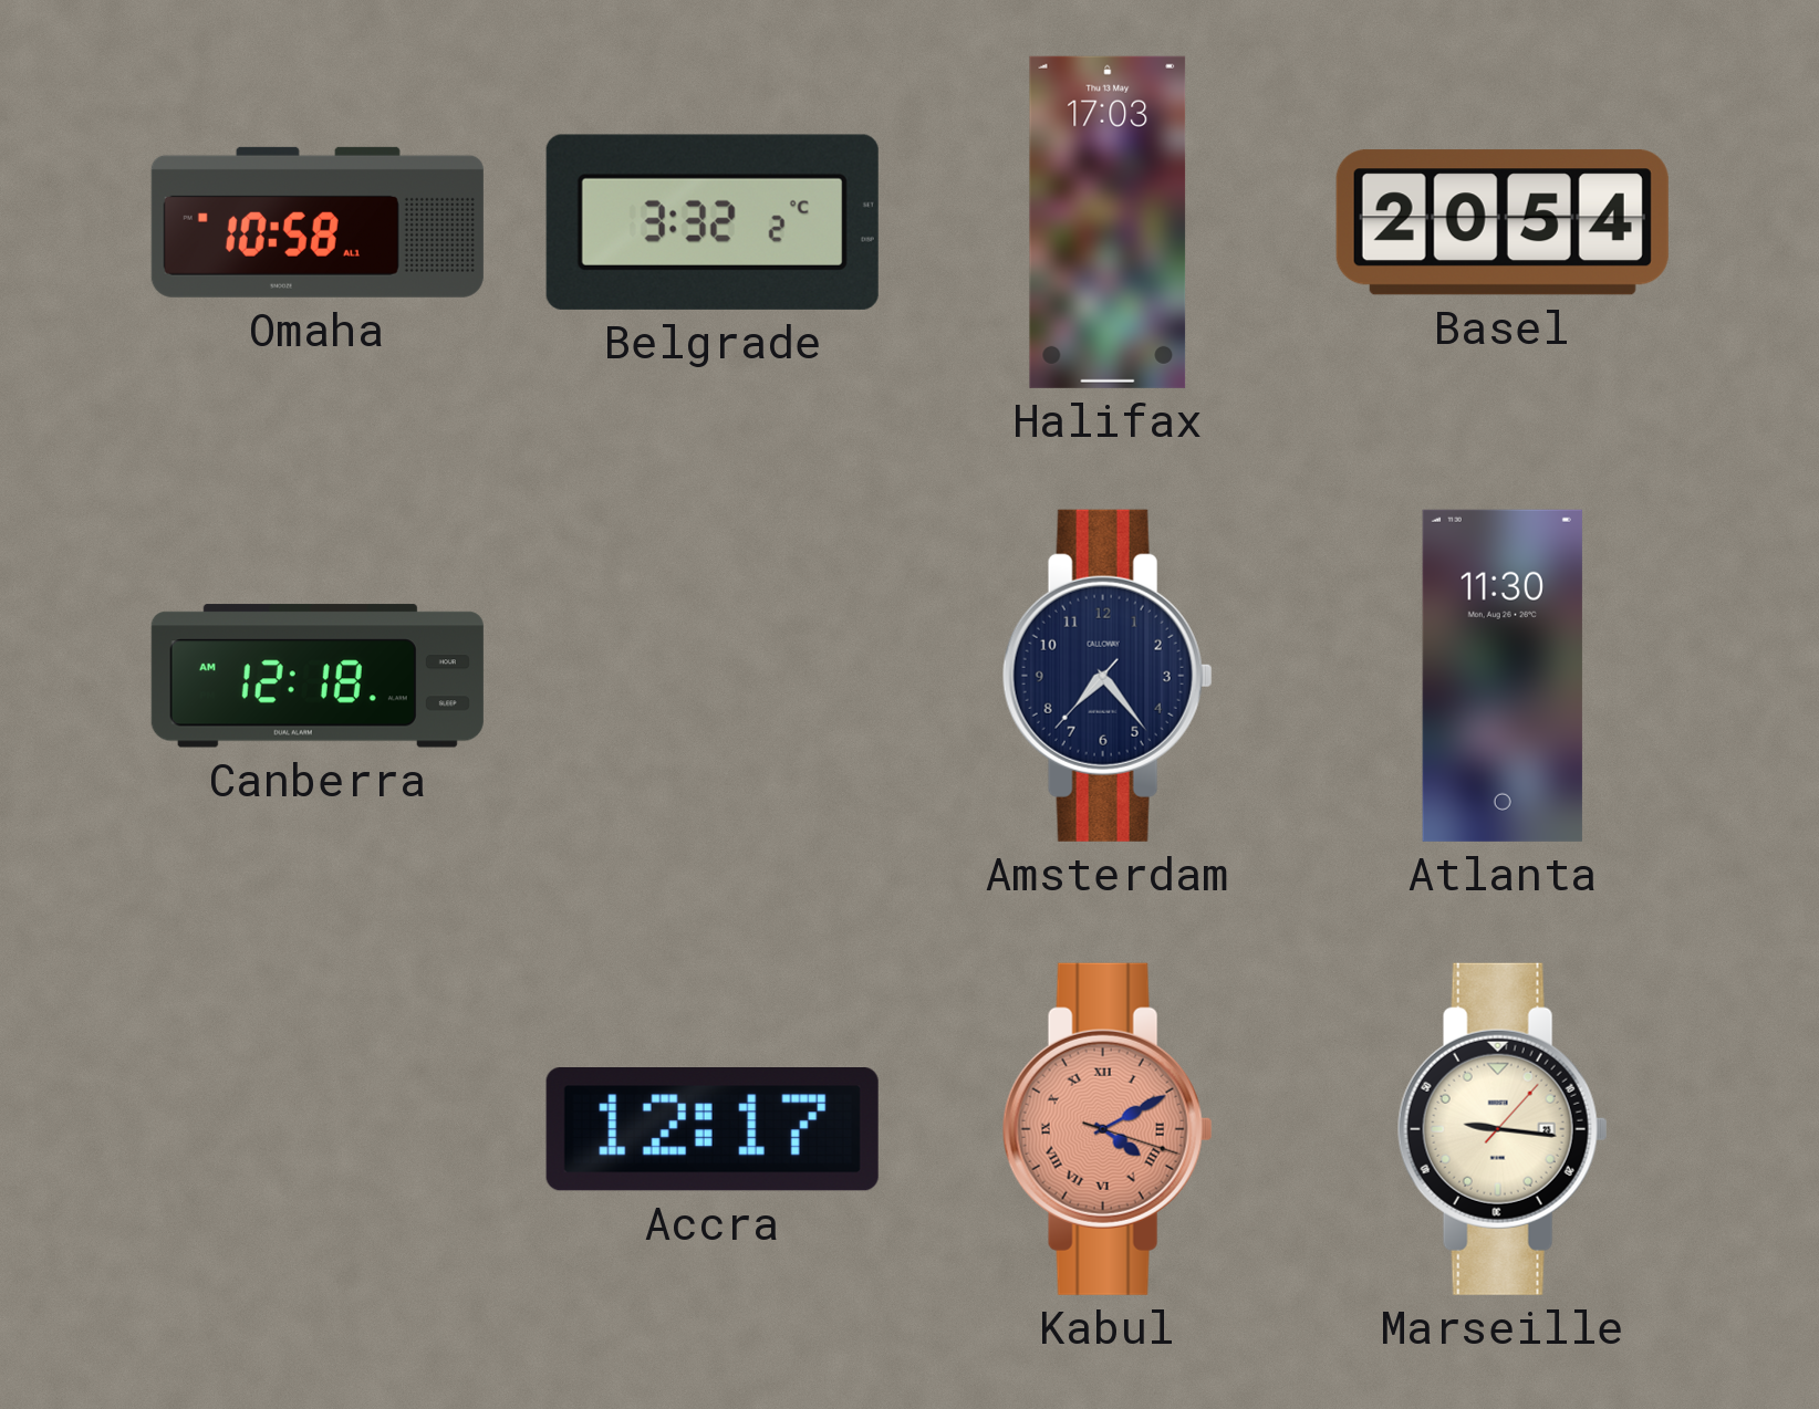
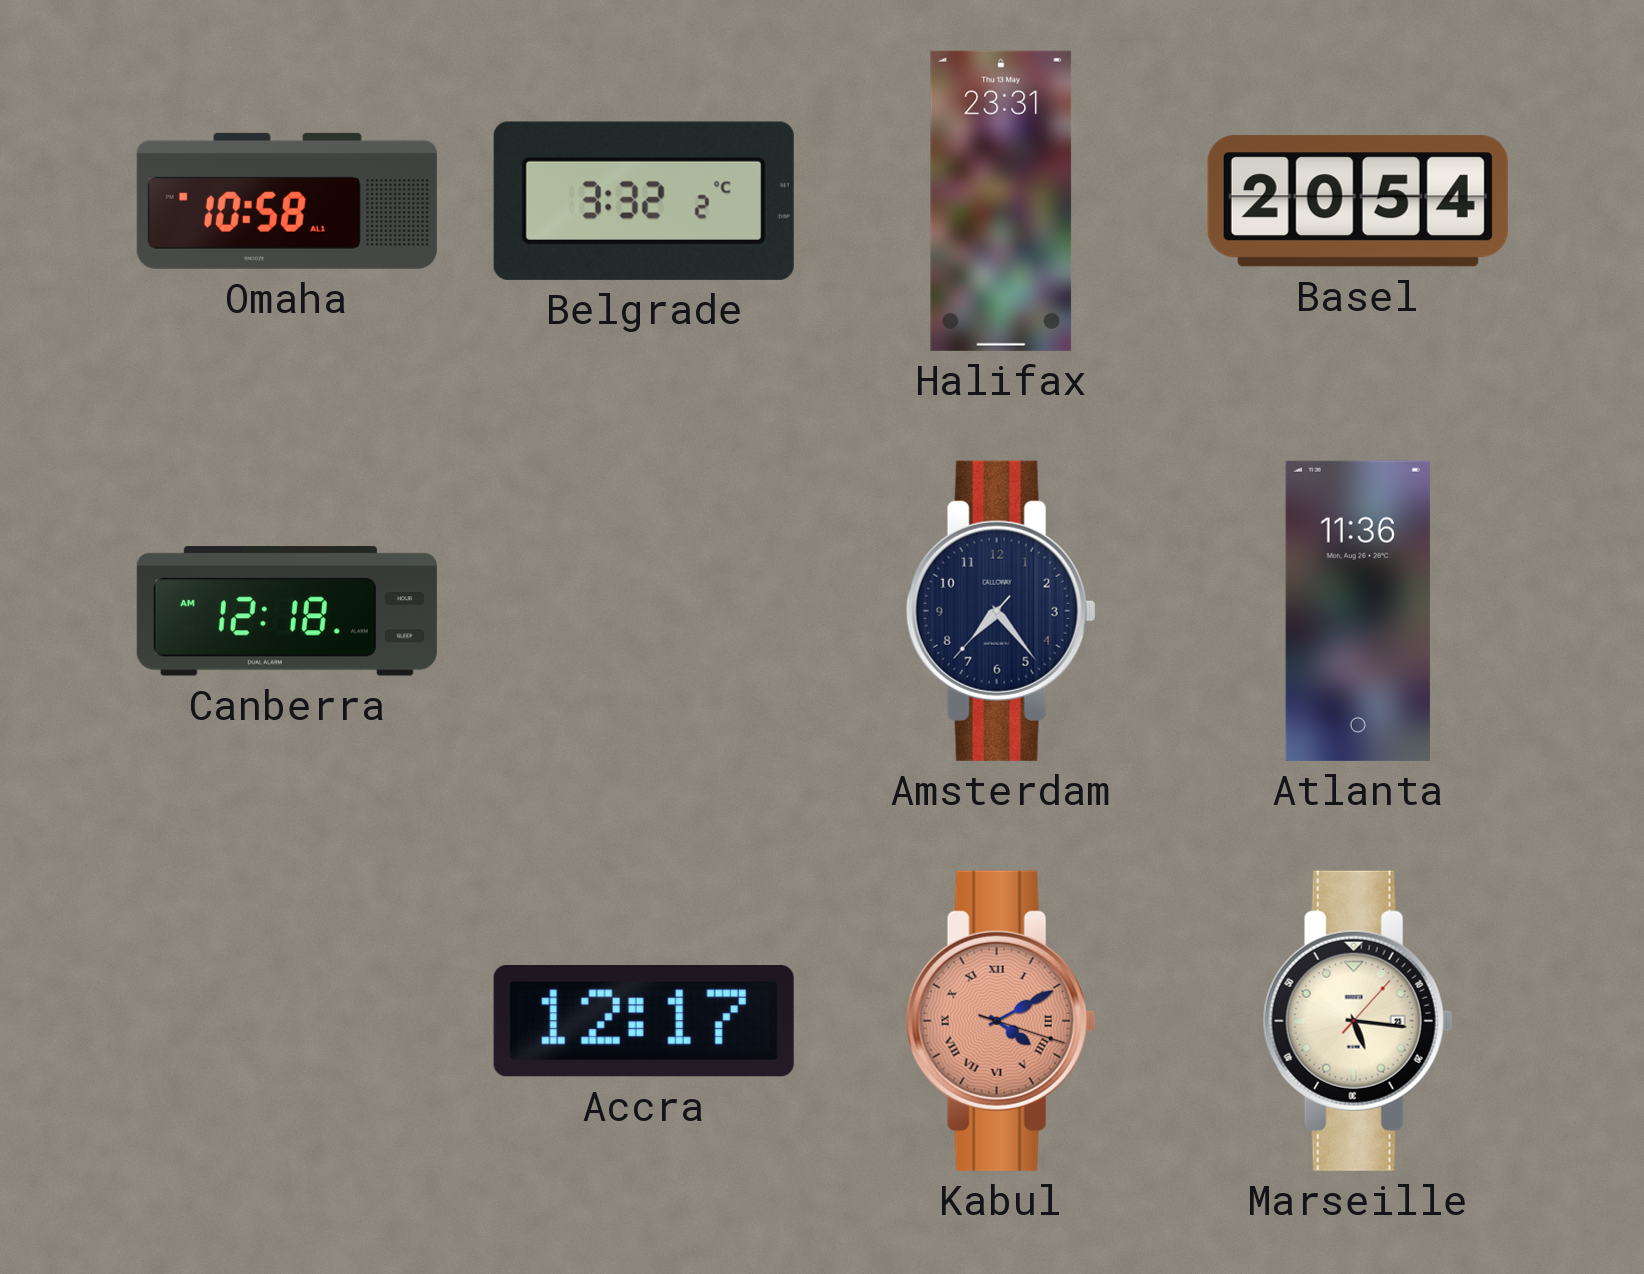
Halifax: 17:03 -> 23:31 (1001, 201)
Atlanta: 11:30 -> 11:36 (1358, 611)
Marseille: 9:16 -> 5:16 (1358, 1021)
